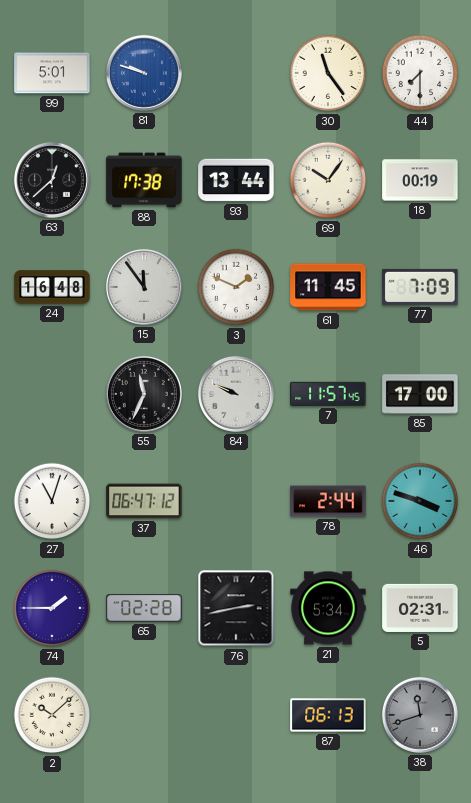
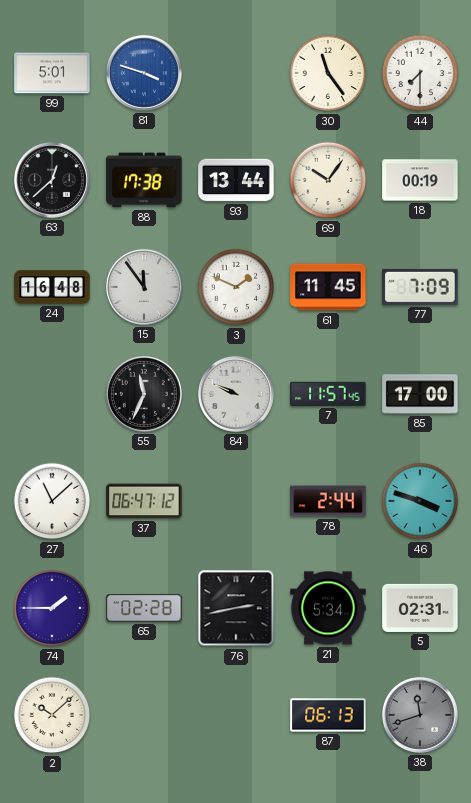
81: 9:48 -> 3:48 (144, 73)
27: 11:03 -> 11:08 (52, 501)
